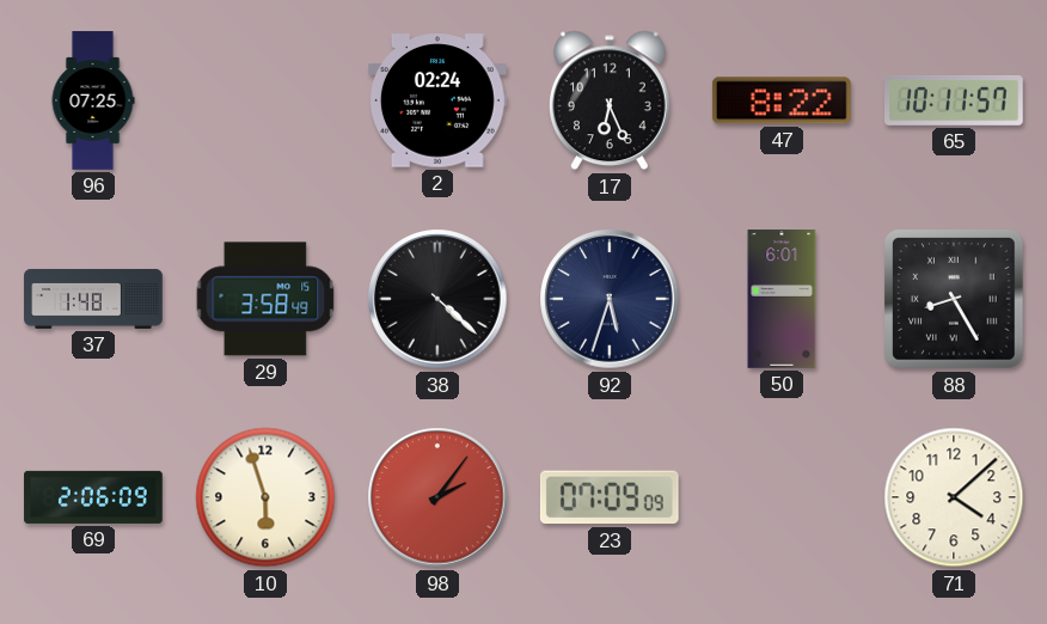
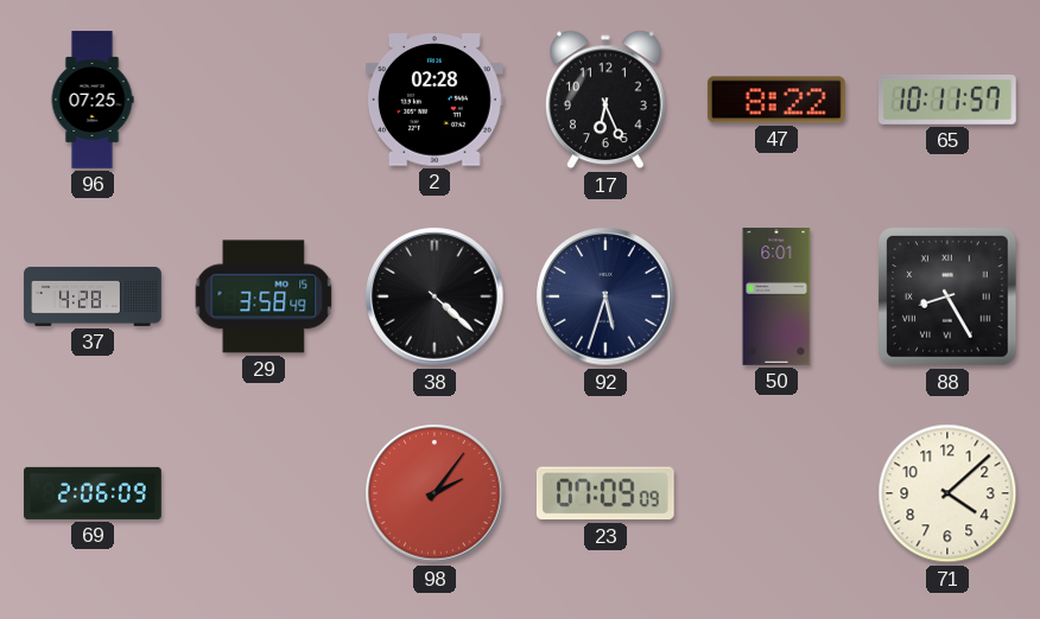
2: 02:24 -> 02:28 (436, 100)
37: 1:48 -> 4:28 (93, 296)
10: 5:57 -> none (265, 497)
